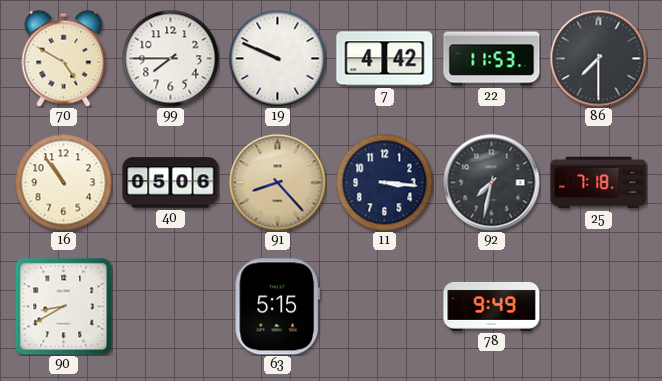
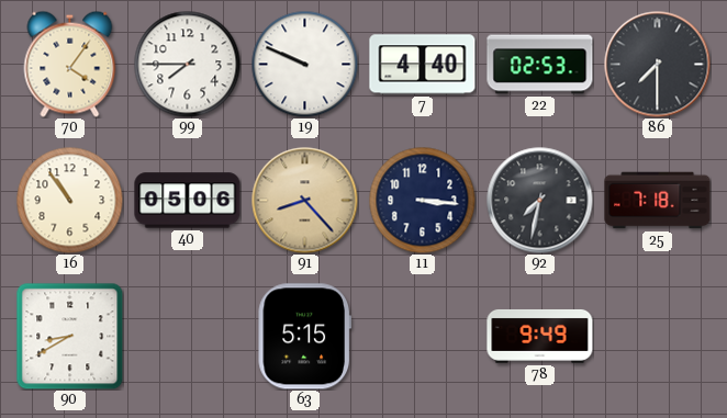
70: 4:50 -> 4:06 (70, 64)
7: 4:42 -> 4:40 (423, 65)
22: 11:53 -> 02:53 (540, 65)
